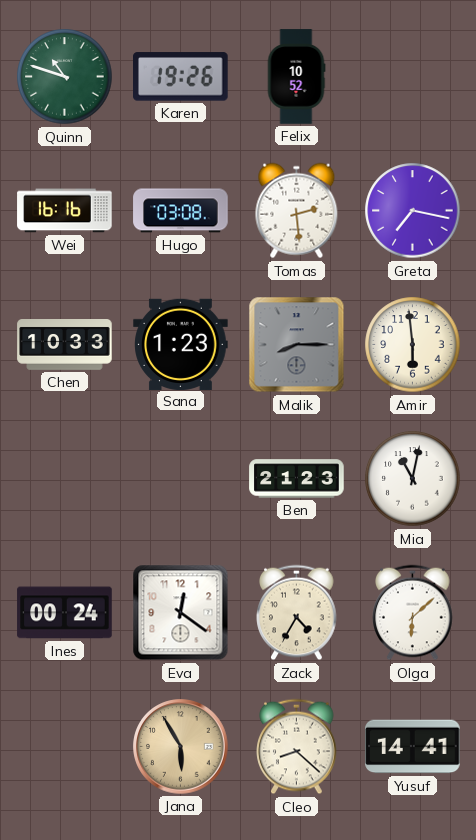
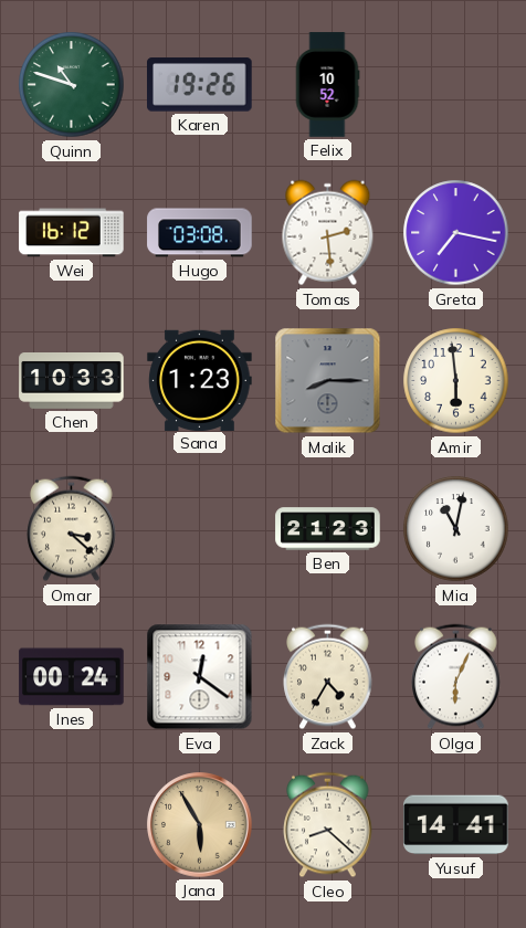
Wei: 16:16 -> 16:12 (72, 233)
Omar: none -> 3:22 (72, 529)
Olga: 6:08 -> 6:04 (456, 677)
